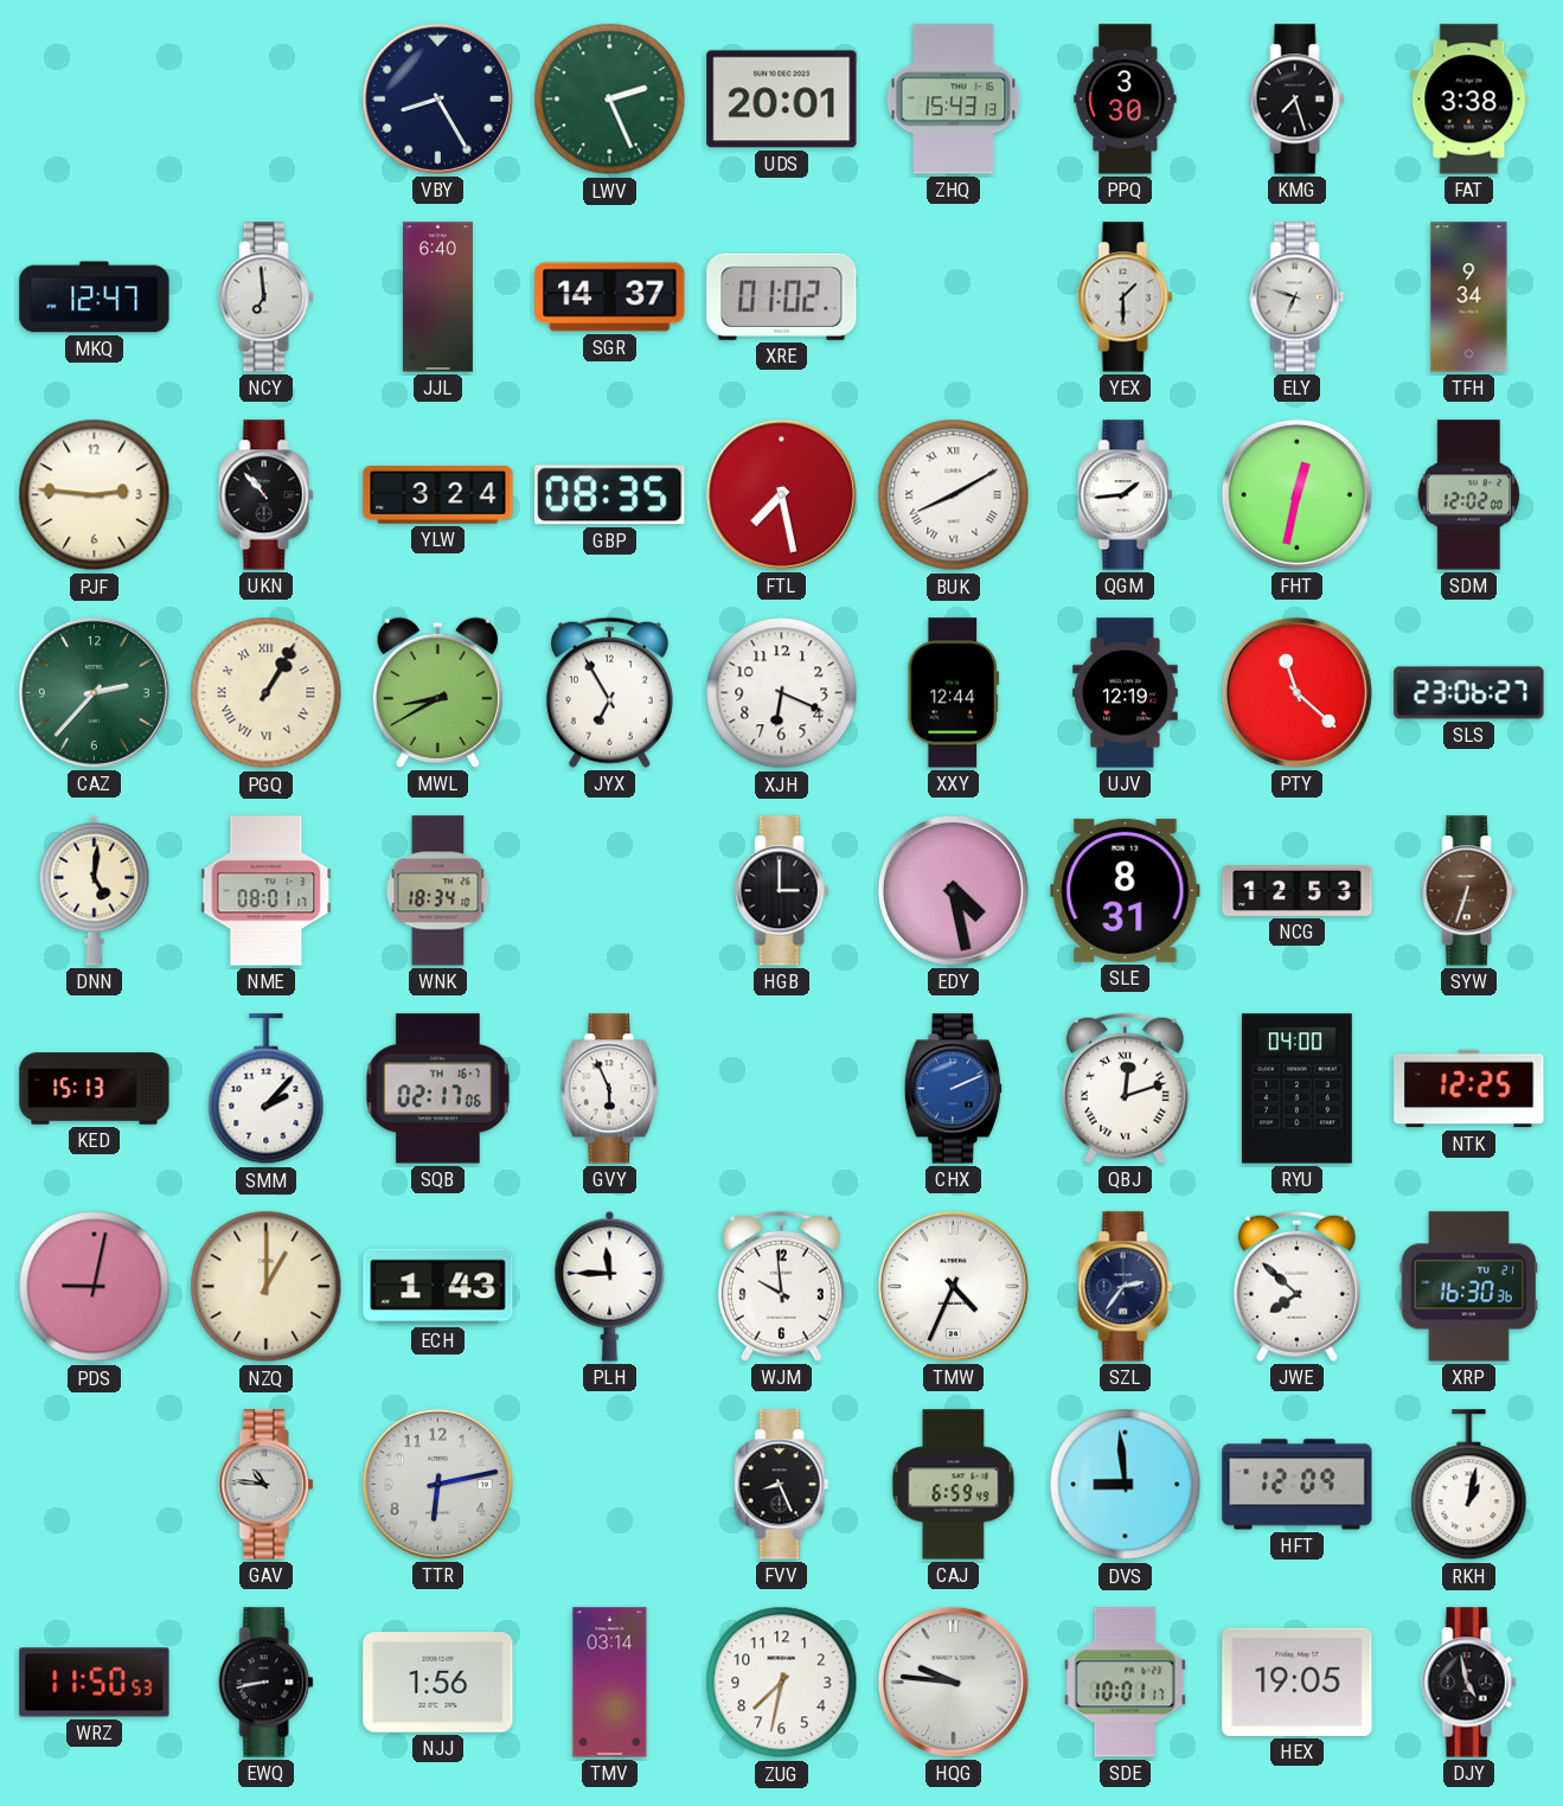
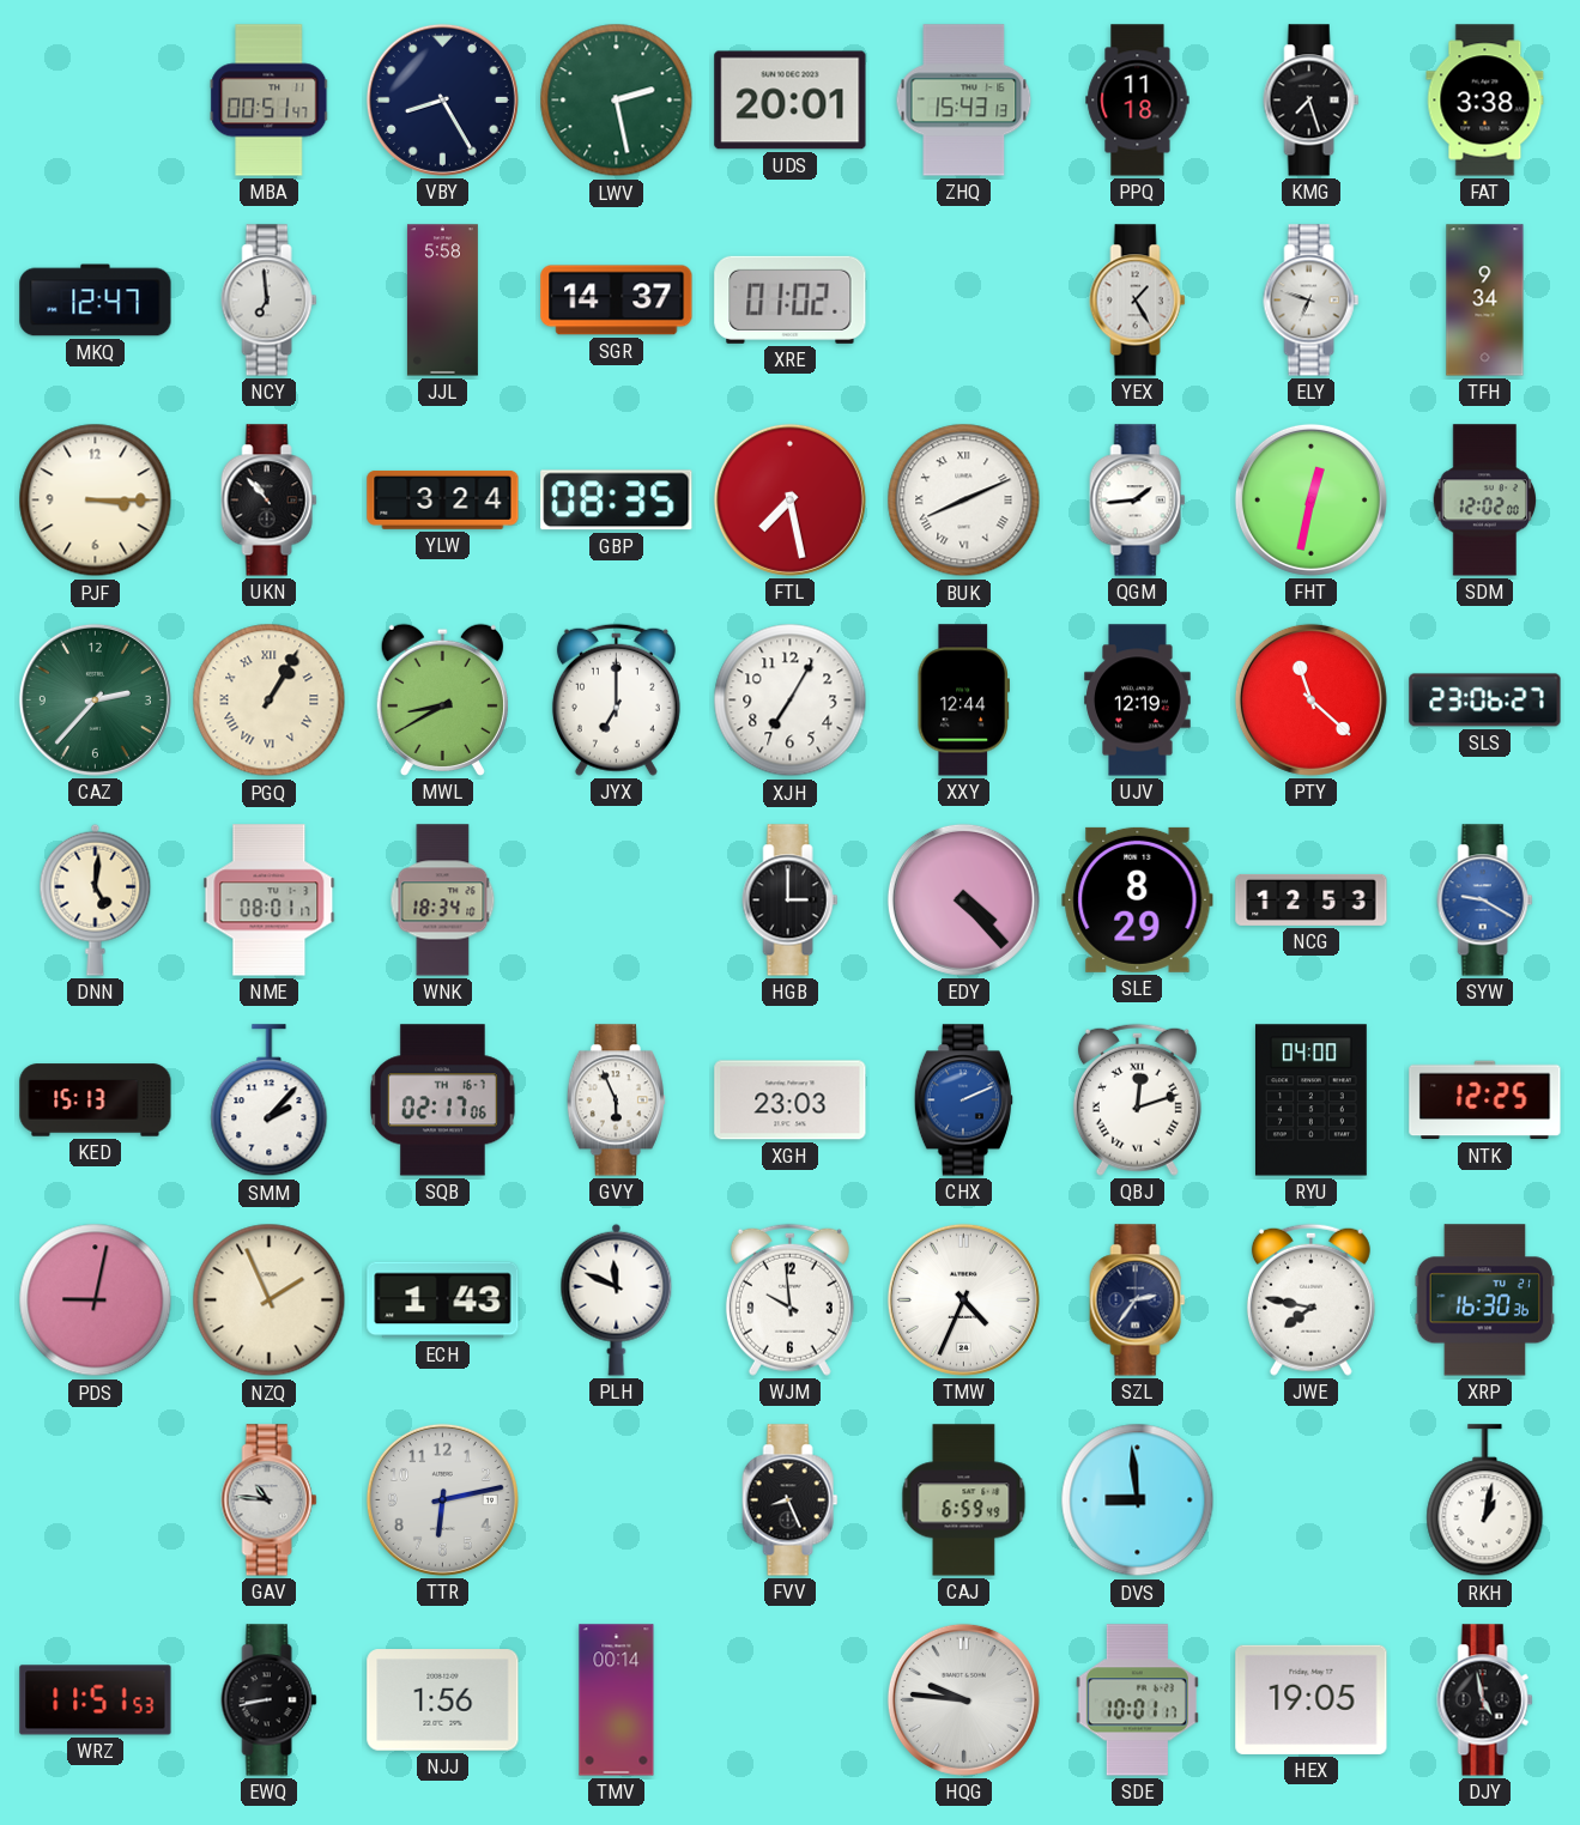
MBA: none -> 00:51 (270, 101)
LWV: 2:26 -> 2:28 (617, 101)
PPQ: 3:30 -> 11:18 (1138, 101)
JJL: 6:40 -> 5:58 (442, 301)
YEX: 1:30 -> 1:25 (1138, 301)
PJF: 2:46 -> 3:15 (96, 501)
BUK: 8:10 -> 8:11 (964, 501)
JYX: 6:55 -> 7:00 (616, 699)
XJH: 6:19 -> 7:05 (791, 701)
EDY: 4:28 -> 4:23 (963, 899)
SLE: 8:31 -> 8:29 (1138, 899)
SYW: 6:33 -> 9:20 (1485, 901)
SYW dial: brown -> blue (1485, 901)
XGH: none -> 23:03 (791, 1101)
NZQ: 1:00 -> 1:56 (270, 1300)
PLH: 11:45 -> 11:49 (617, 1299)
JWE: 7:52 -> 7:47 (1310, 1299)
HFT: 12:09 -> none (1298, 1485)
WRZ: 11:50 -> 11:51 (96, 1700)
TMV: 03:14 -> 00:14 (617, 1700)
ZUG: 7:32 -> none (782, 1683)
